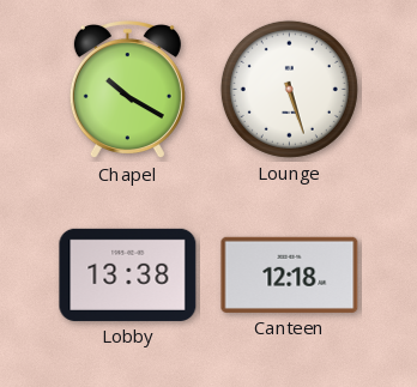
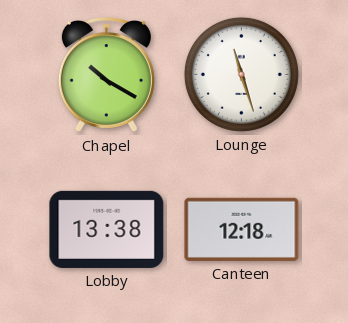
Lounge: 5:27 -> 11:27 (241, 74)
